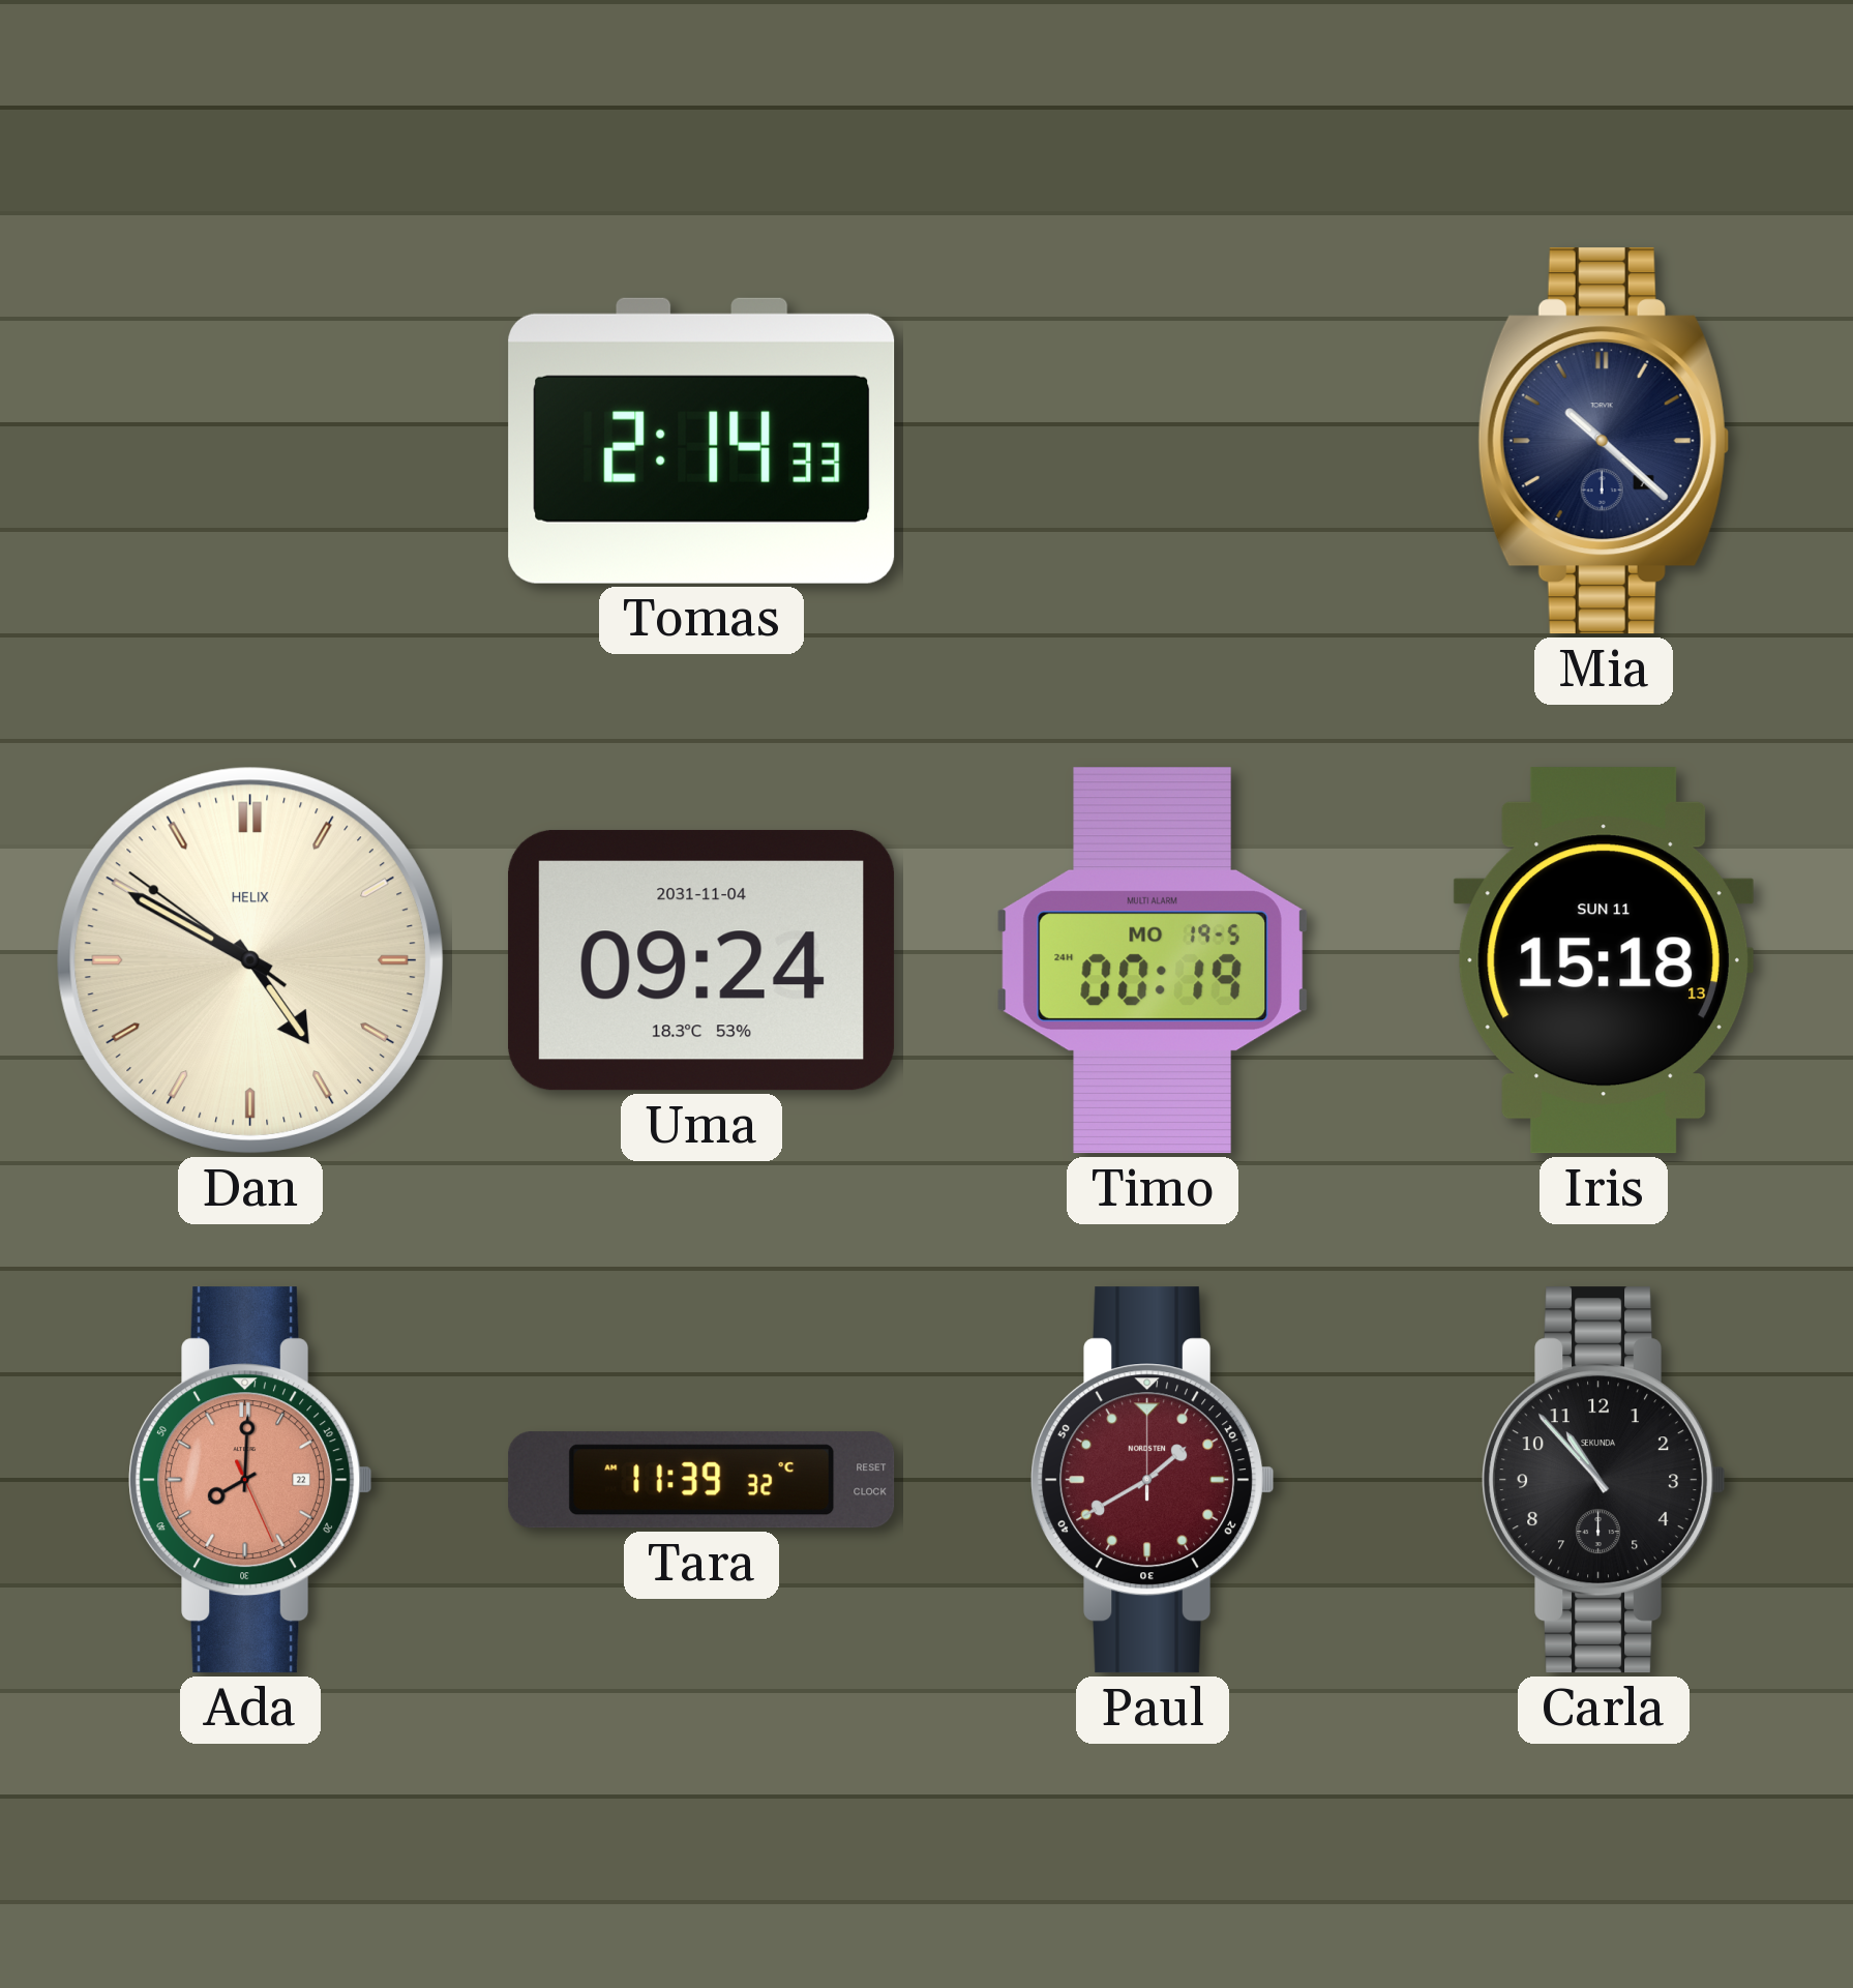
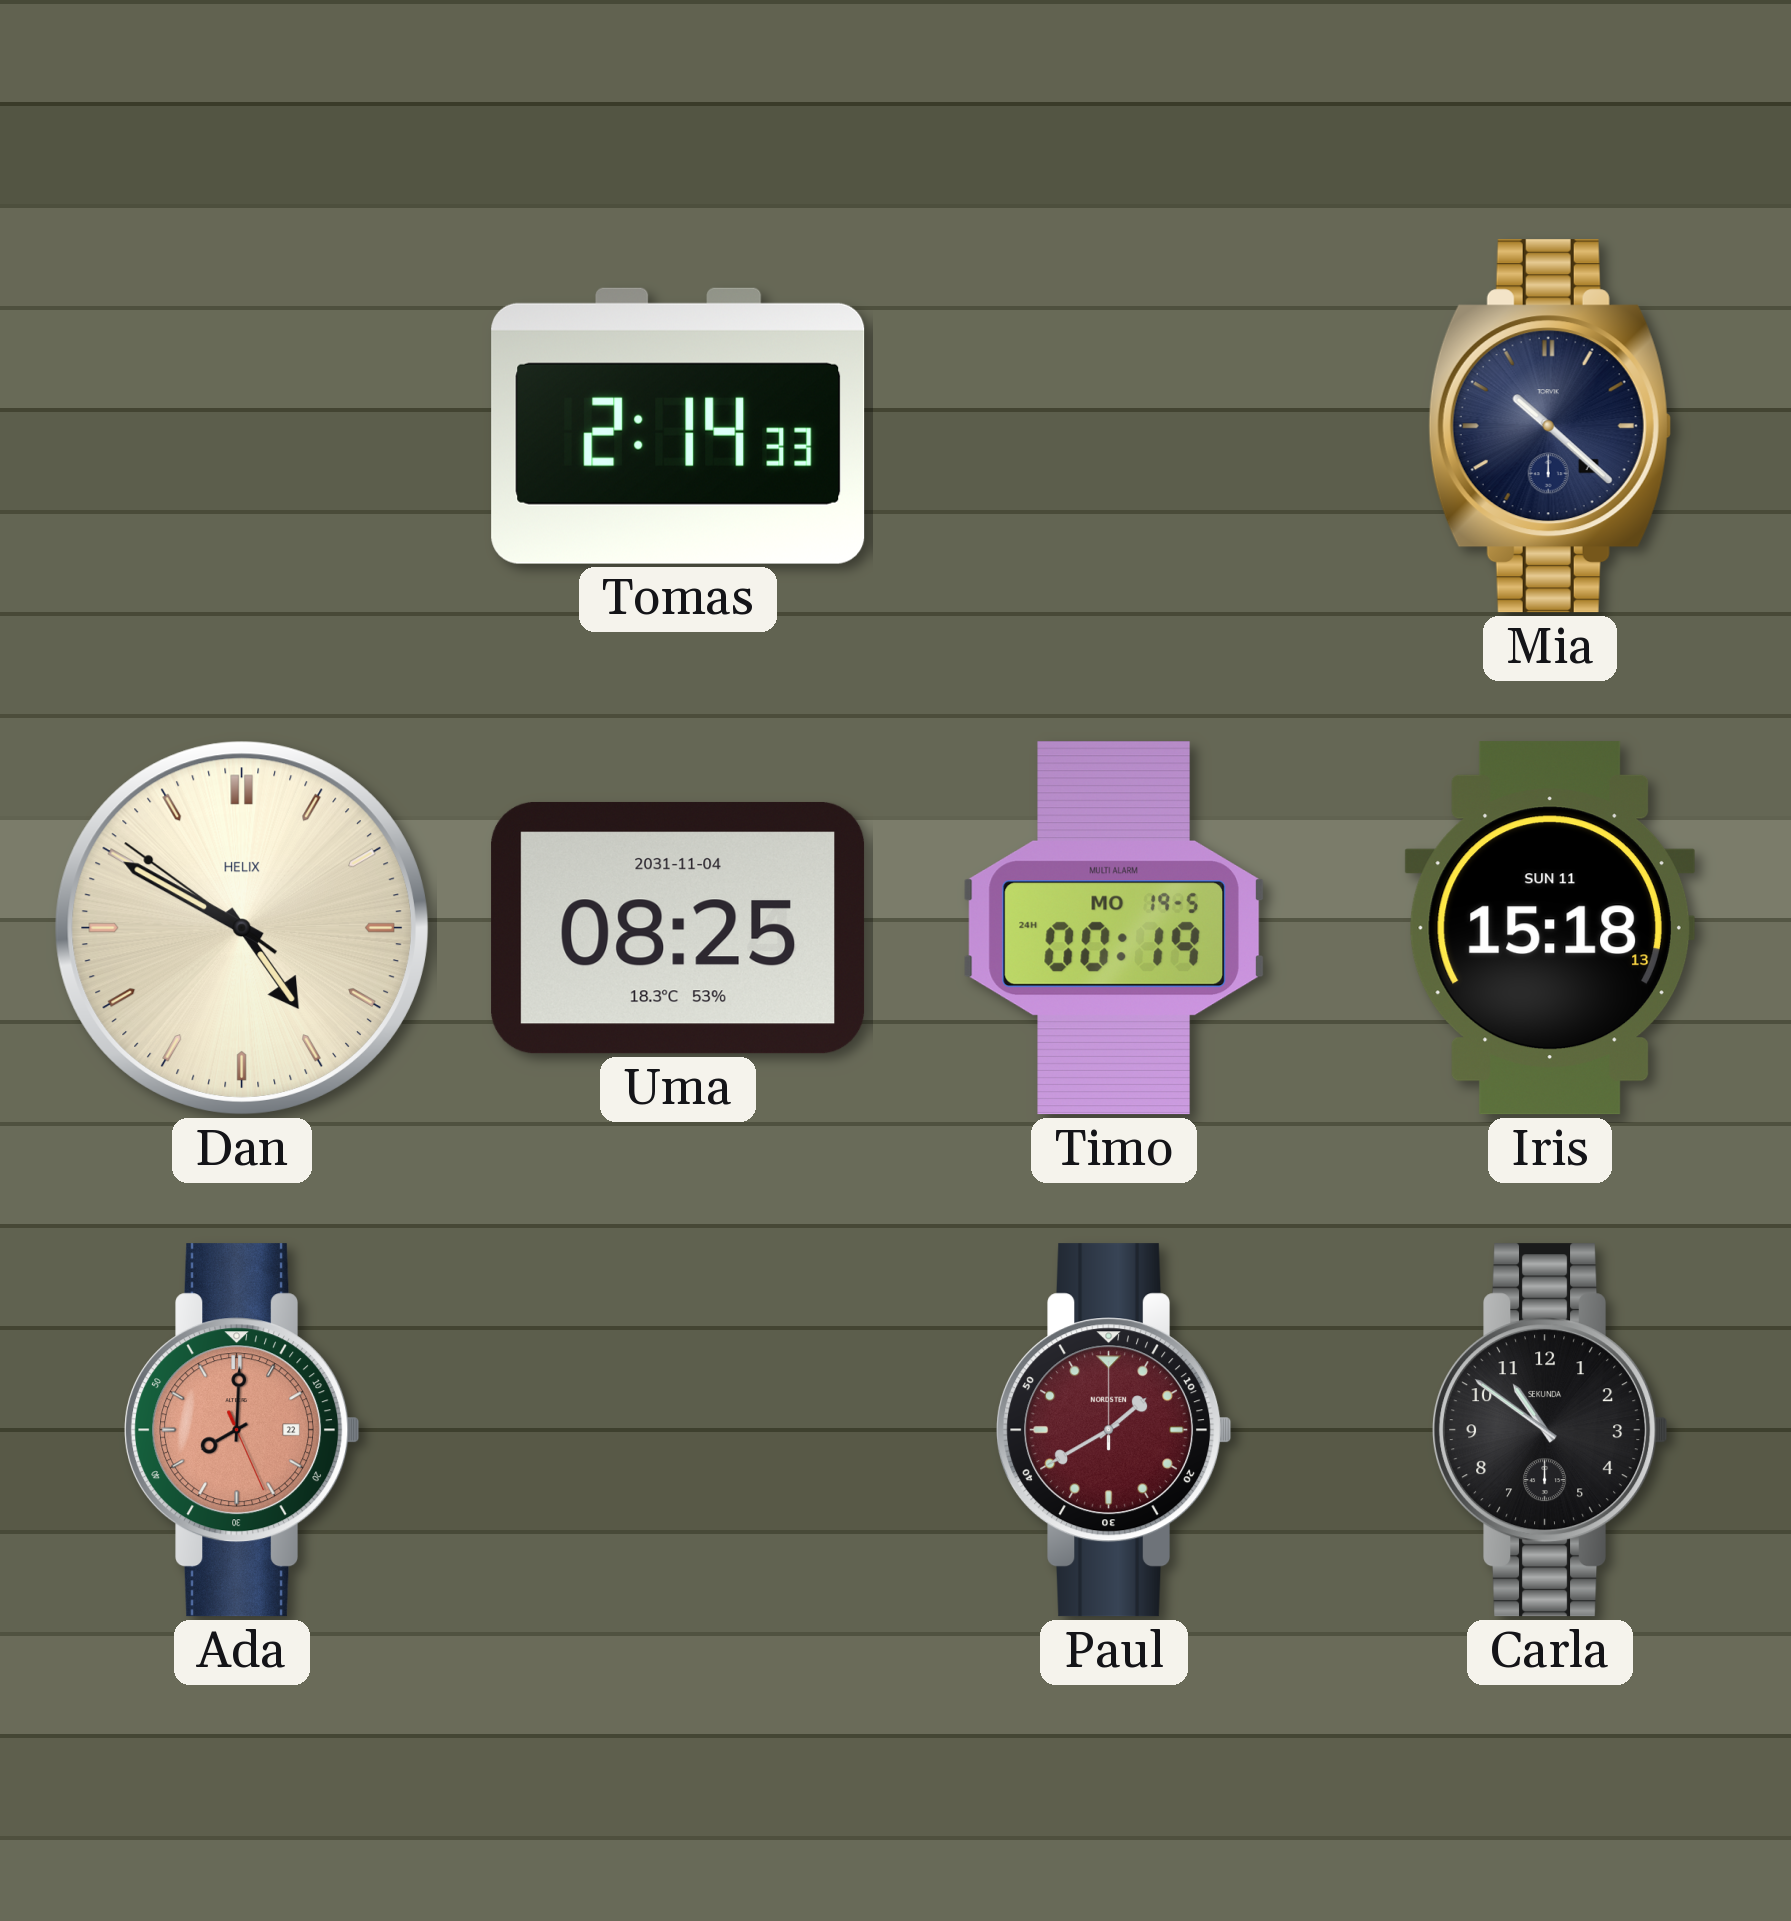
Uma: 09:24 -> 08:25 (678, 928)
Tara: 11:39 -> none (701, 1480)
Carla: 10:53 -> 10:51 (1550, 1430)
